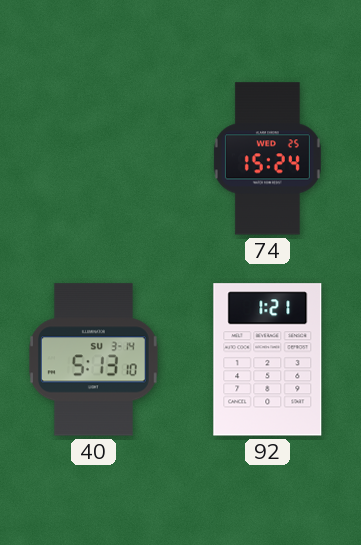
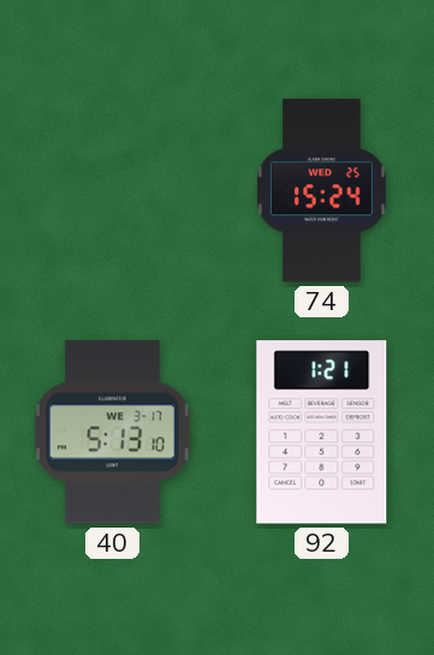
40 date: SU 3-14 -> WE 3-17 (112, 433)
